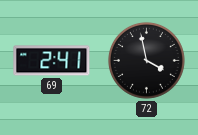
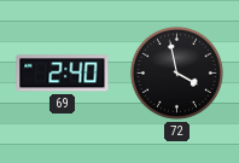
69: 2:41 -> 2:40 (63, 74)
